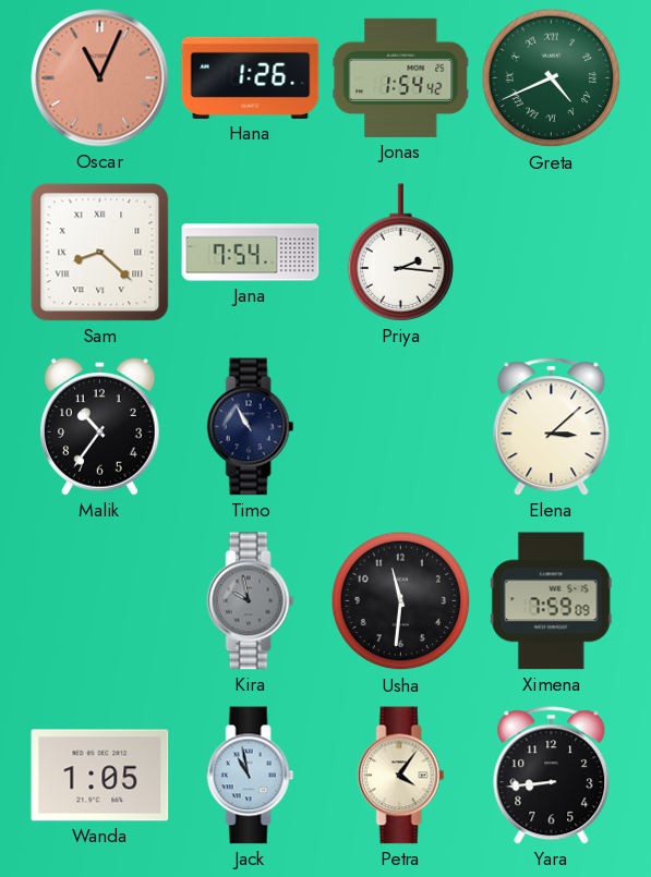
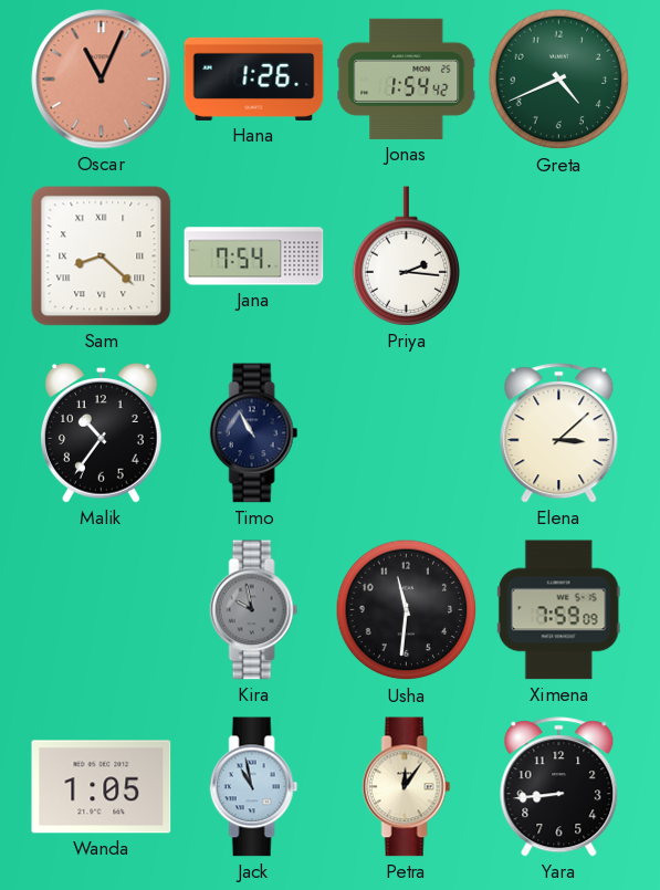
Greta numerals: Roman -> Arabic (559, 80)
Petra: 4:06 -> 12:06 (407, 787)
